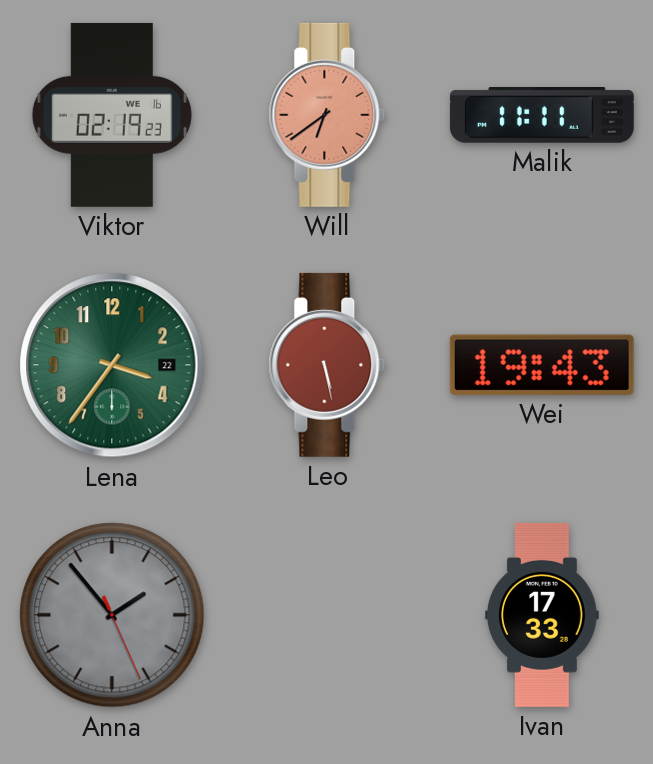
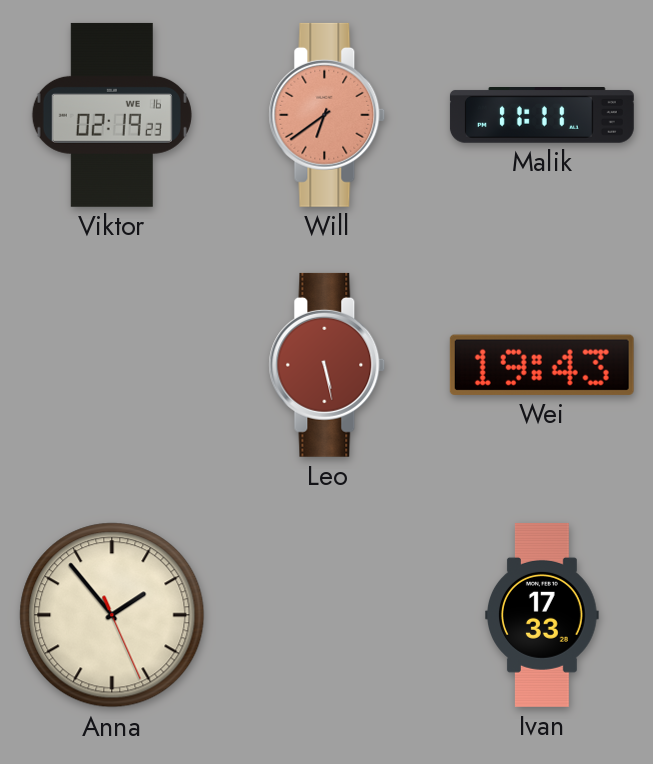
Lena: 3:36 -> none (112, 365)
Anna dial: grey -> cream (112, 615)
